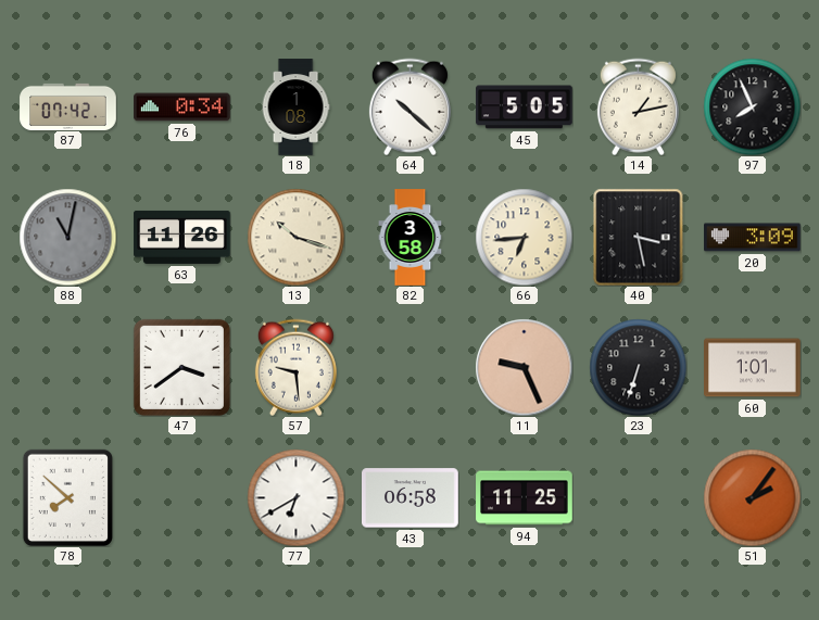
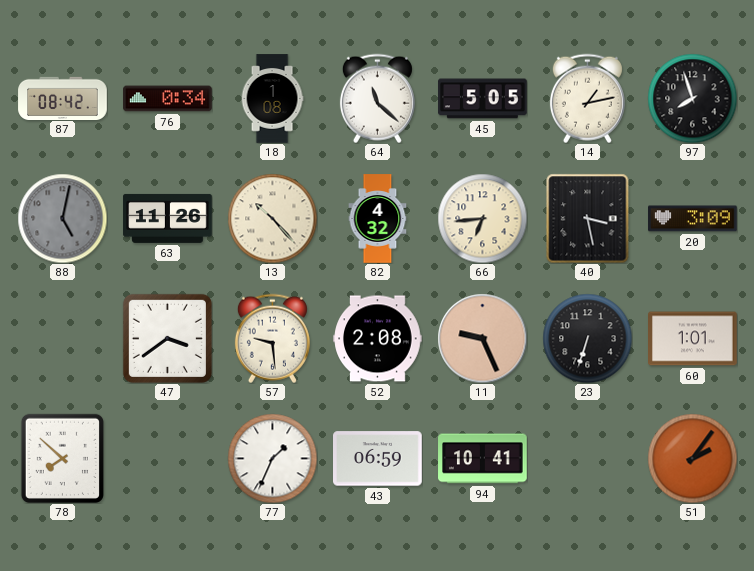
87: 07:42 -> 08:42 (63, 98)
64: 10:22 -> 11:22 (377, 98)
97: 7:56 -> 7:57 (692, 98)
88: 11:02 -> 5:02 (62, 218)
13: 10:18 -> 10:23 (272, 218)
82: 3:58 -> 4:32 (378, 219)
52: none -> 2:08 (378, 339)
77: 6:40 -> 1:34 (272, 458)
43: 06:58 -> 06:59 (378, 459)
94: 11:25 -> 10:41 (483, 459)
